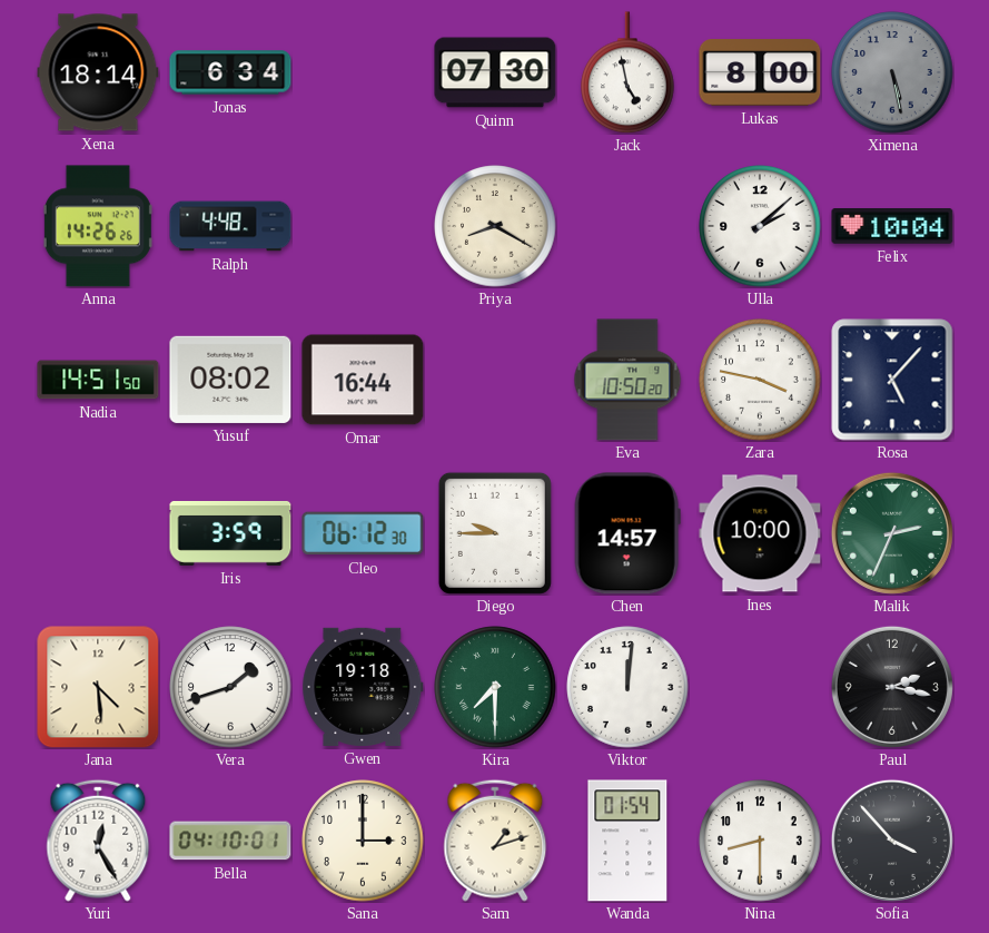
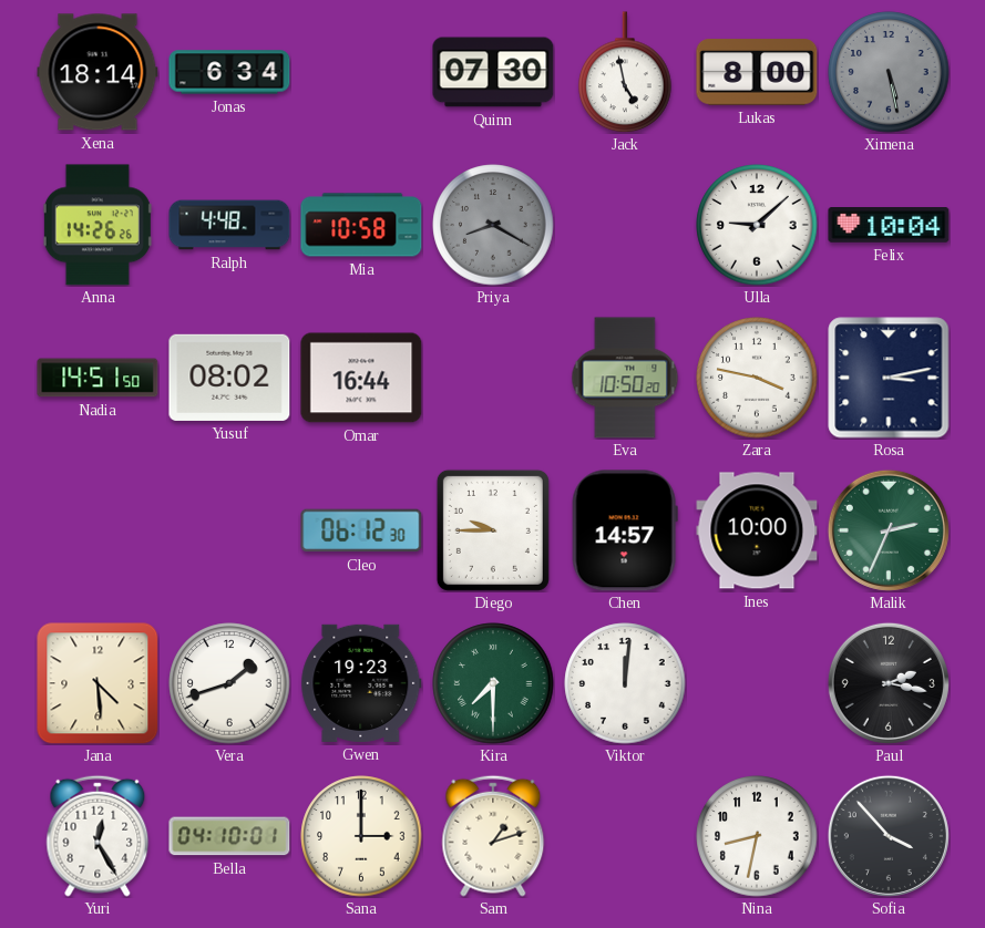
Mia: none -> 10:58 (361, 225)
Priya dial: cream -> grey (493, 225)
Ulla: 2:08 -> 9:08 (757, 225)
Rosa: 5:07 -> 3:13 (889, 378)
Iris: 3:59 -> none (230, 533)
Gwen: 19:18 -> 19:23 (361, 683)
Wanda: 01:54 -> none (627, 841)
Nina: 8:30 -> 8:32 (757, 836)
